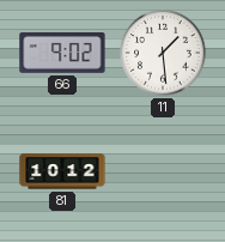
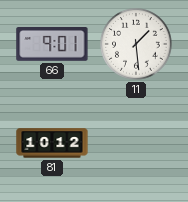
66: 9:02 -> 9:01 (52, 45)
